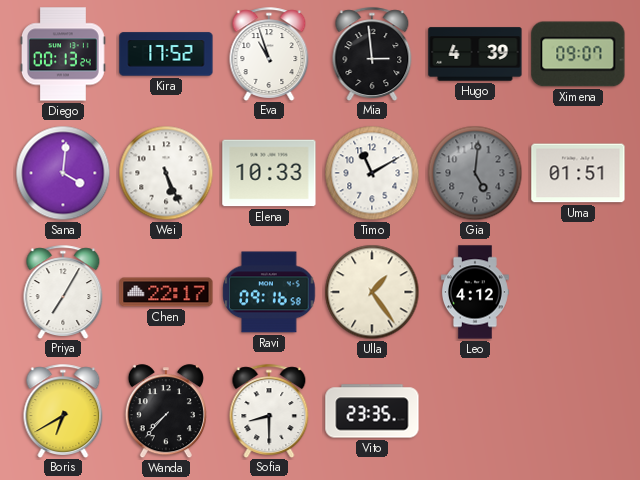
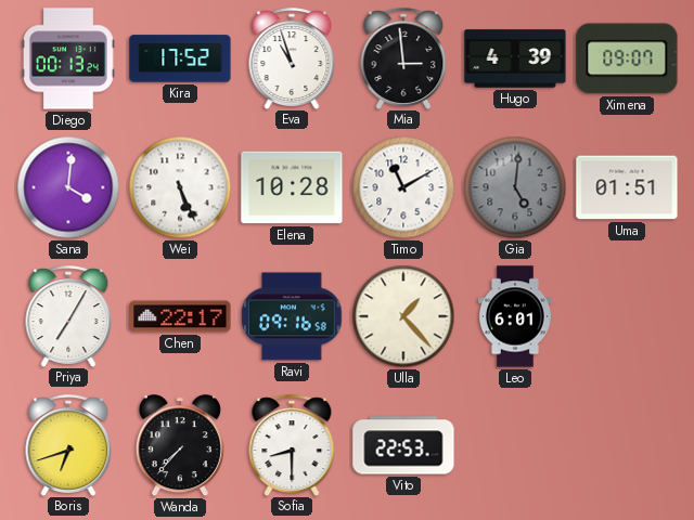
Elena: 10:33 -> 10:28 (292, 187)
Ulla: 1:24 -> 1:23 (403, 316)
Leo: 4:12 -> 6:01 (515, 316)
Boris: 6:40 -> 6:42 (68, 445)
Vito: 23:35 -> 22:53 (403, 445)
